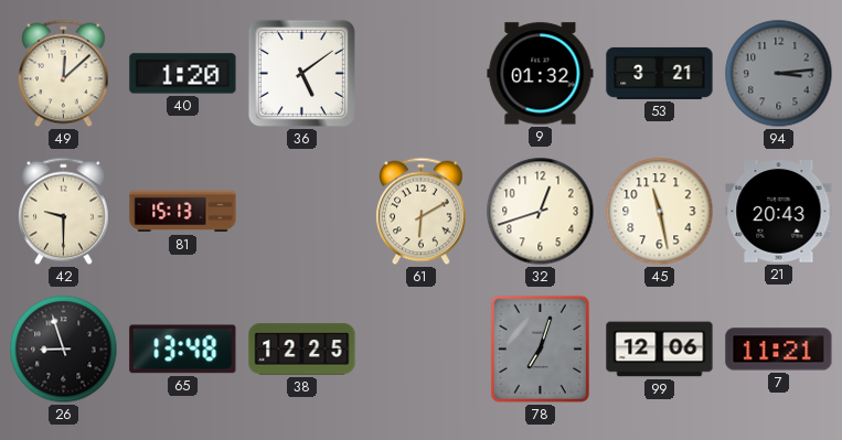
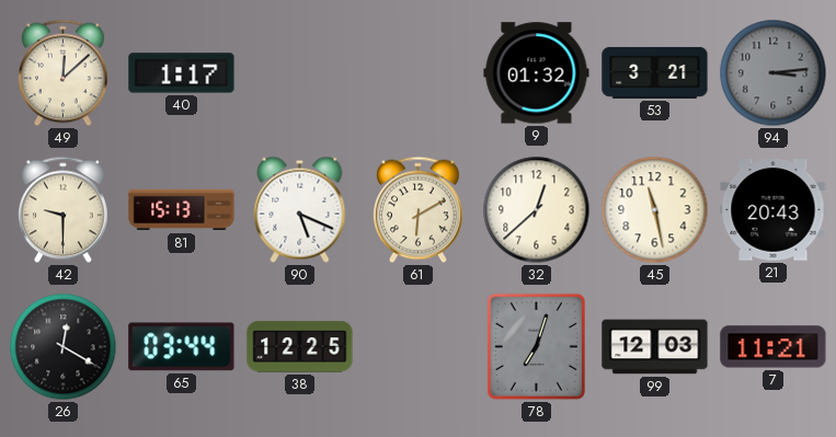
40: 1:20 -> 1:17 (182, 73)
36: 5:09 -> none (301, 73)
90: none -> 5:19 (300, 209)
32: 12:42 -> 12:38 (537, 210)
26: 8:57 -> 12:20 (64, 347)
65: 13:48 -> 03:44 (182, 347)
99: 12:06 -> 12:03 (655, 347)
